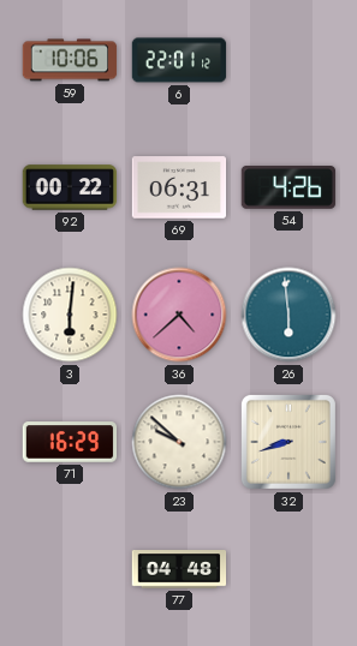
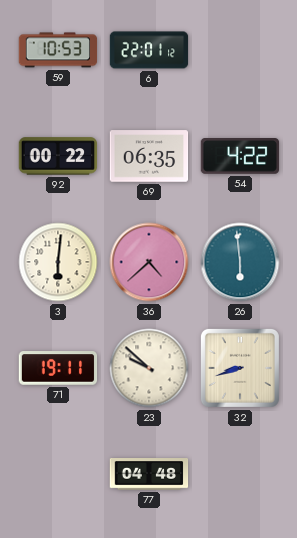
59: 10:06 -> 10:53 (58, 50)
69: 06:31 -> 06:35 (149, 156)
54: 4:26 -> 4:22 (240, 157)
71: 16:29 -> 19:11 (58, 368)
